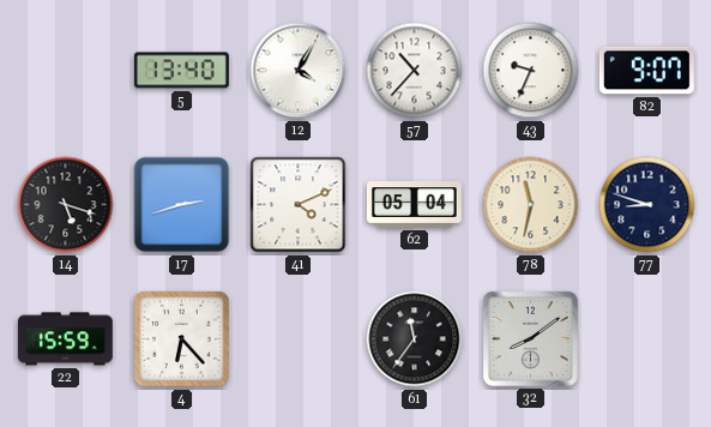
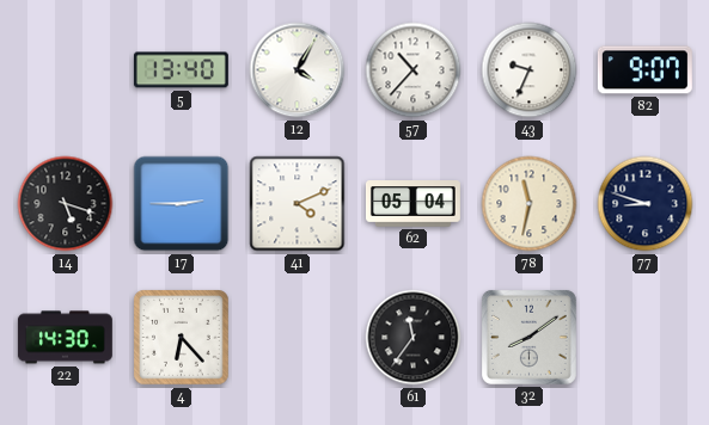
17: 2:42 -> 2:45 (182, 204)
22: 15:59 -> 14:30 (65, 338)
